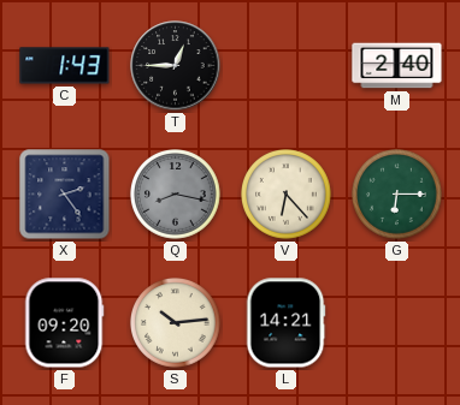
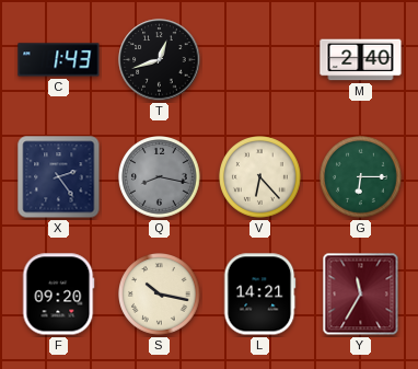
T: 12:45 -> 12:42 (160, 60)
S: 10:14 -> 10:17 (160, 295)
Y: none -> 11:35 (361, 295)
